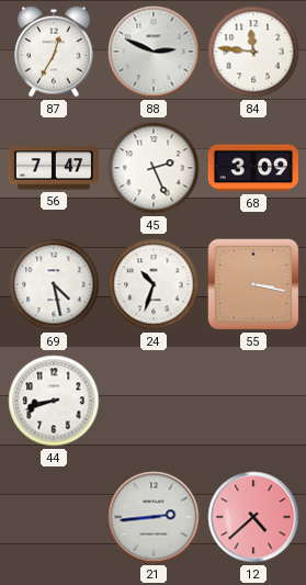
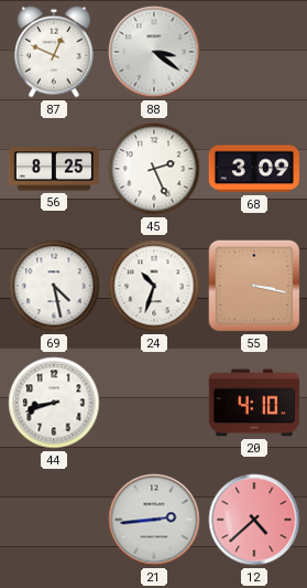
87: 12:35 -> 12:49 (55, 52)
88: 2:49 -> 3:21 (154, 52)
84: 11:46 -> none (253, 52)
56: 7:47 -> 8:25 (54, 169)
20: none -> 4:10 (254, 403)
